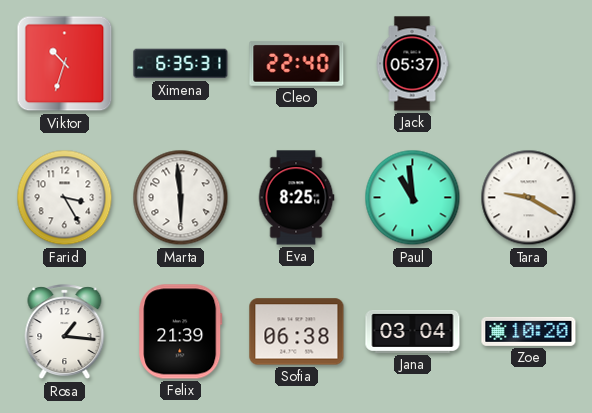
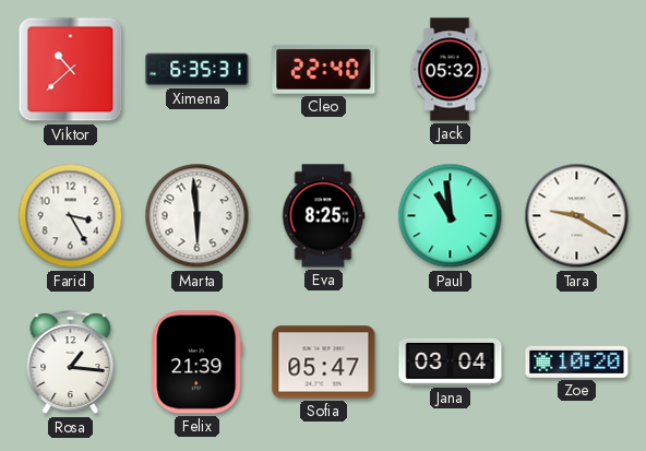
Viktor: 10:33 -> 10:38 (71, 70)
Jack: 05:37 -> 05:32 (450, 70)
Sofia: 06:38 -> 05:47 (324, 363)
